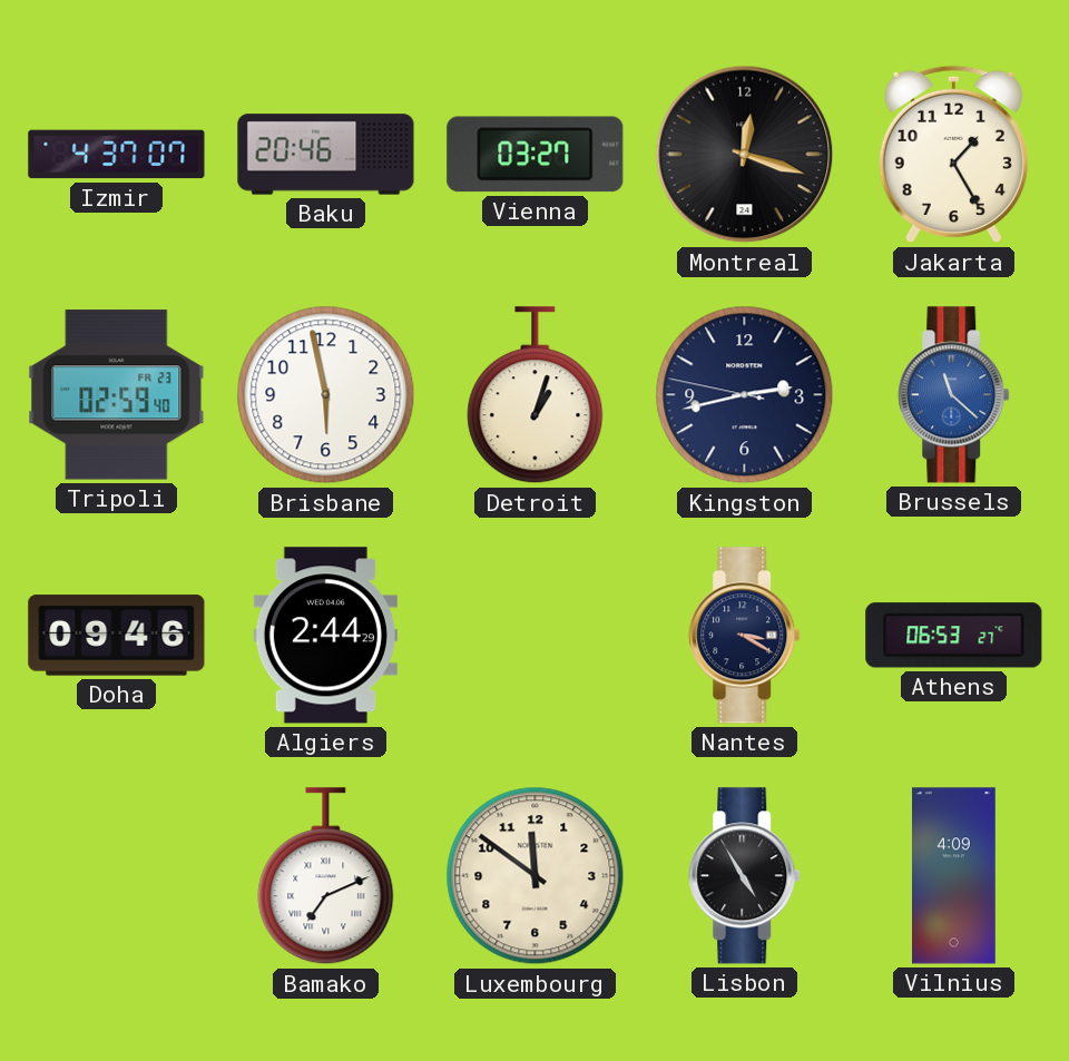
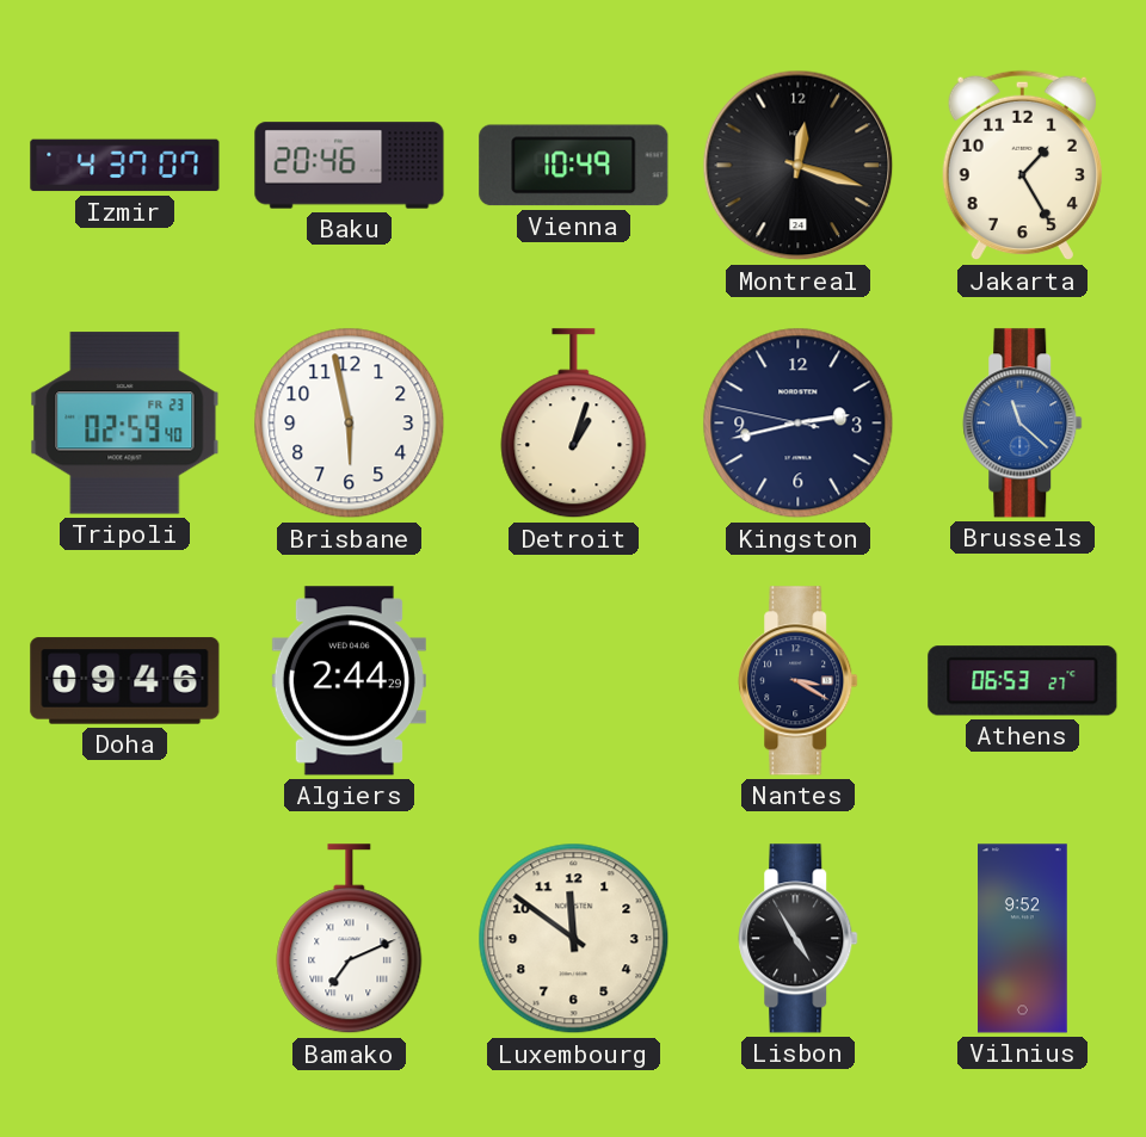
Vienna: 03:27 -> 10:49 (574, 166)
Vilnius: 4:09 -> 9:52 (1023, 939)
